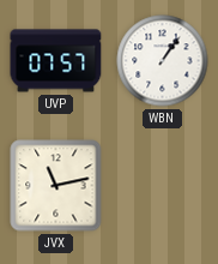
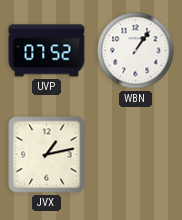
UVP: 07:57 -> 07:52 (47, 51)
JVX: 11:13 -> 1:13 (47, 155)
